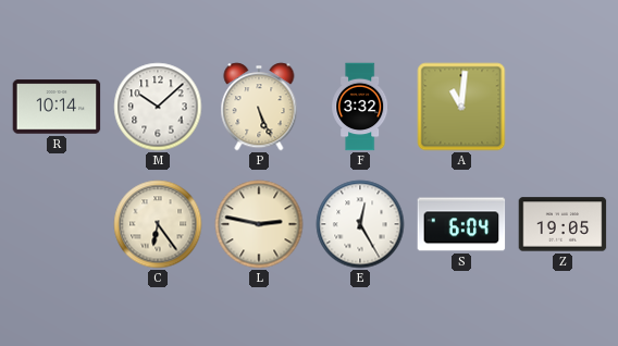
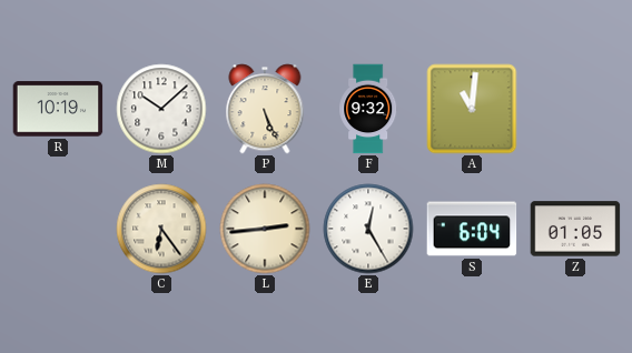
R: 10:14 -> 10:19 (58, 109)
F: 3:32 -> 9:32 (368, 109)
L: 2:47 -> 2:44 (265, 229)
Z: 19:05 -> 01:05 (575, 229)
